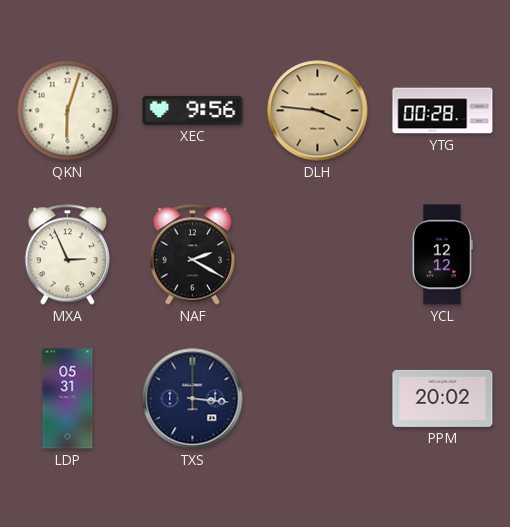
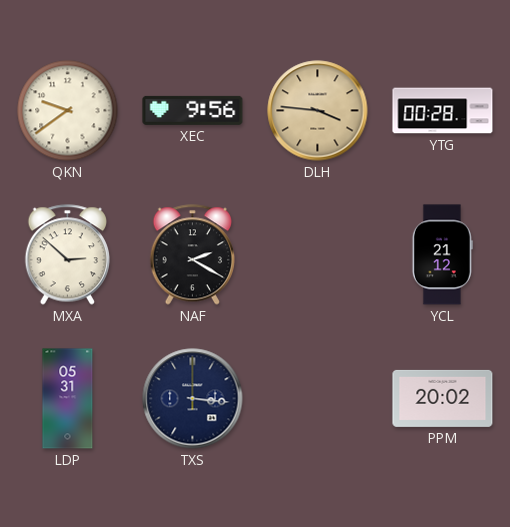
QKN: 6:03 -> 9:39 (68, 111)
MXA: 2:56 -> 2:52 (67, 255)
YCL: 12:12 -> 21:12 (442, 255)
